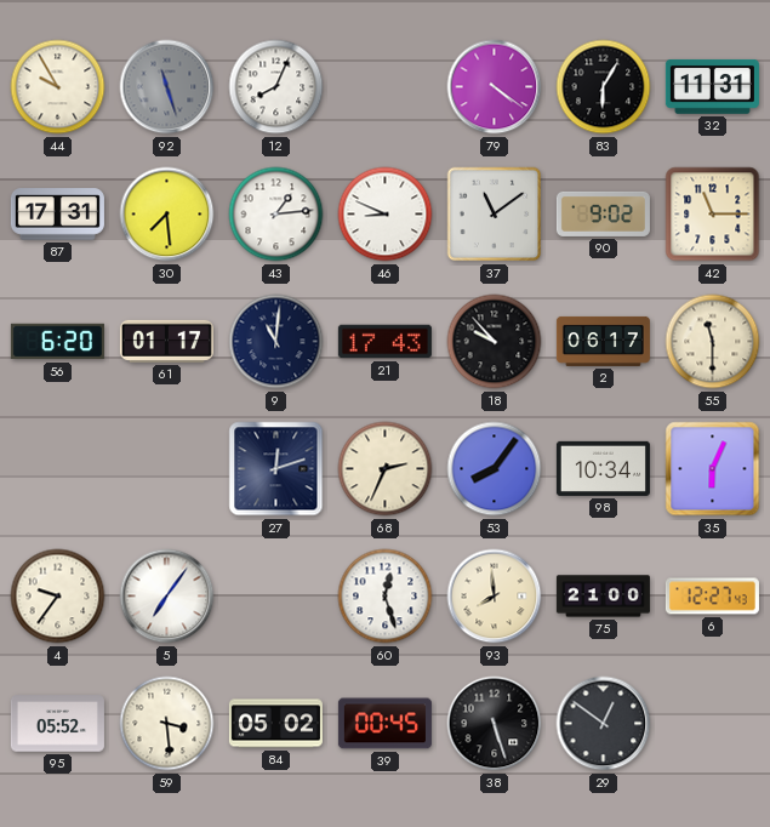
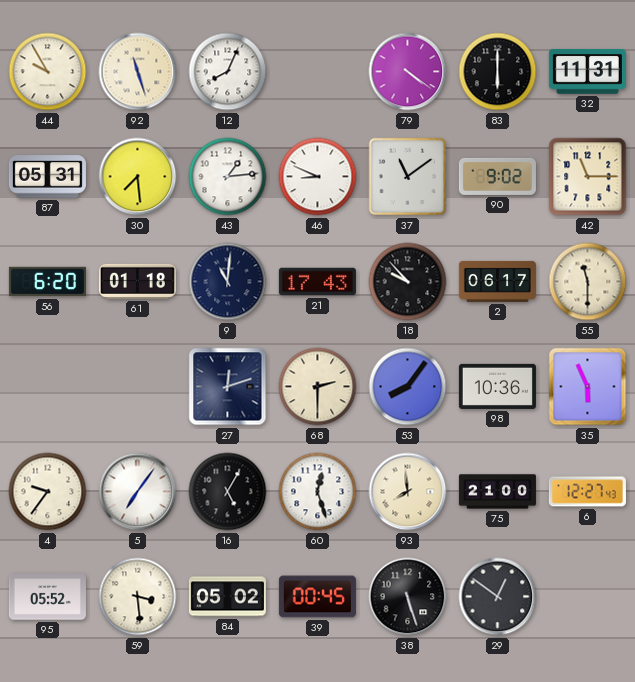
92 dial: grey -> cream (138, 72)
83: 6:05 -> 6:00 (498, 72)
87: 17:31 -> 05:31 (47, 177)
61: 01:17 -> 01:18 (137, 281)
68: 2:34 -> 2:30 (318, 387)
98: 10:34 -> 10:36 (497, 386)
35: 6:04 -> 5:56 (588, 387)
16: none -> 5:05 (228, 492)
